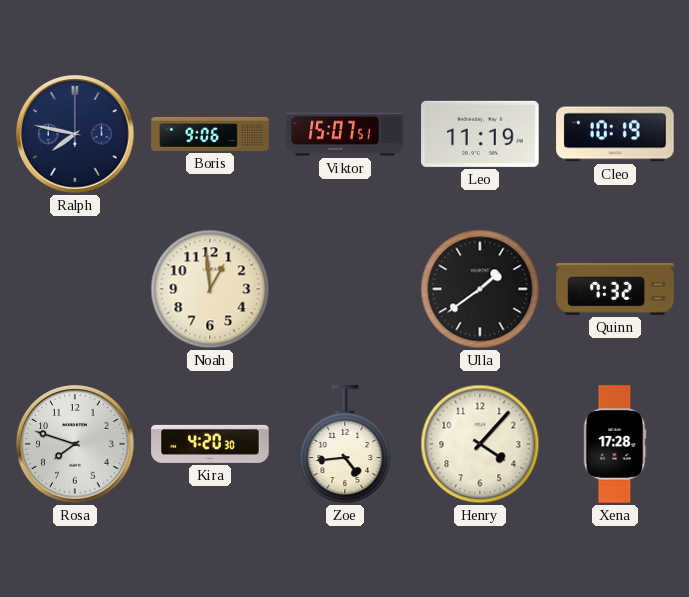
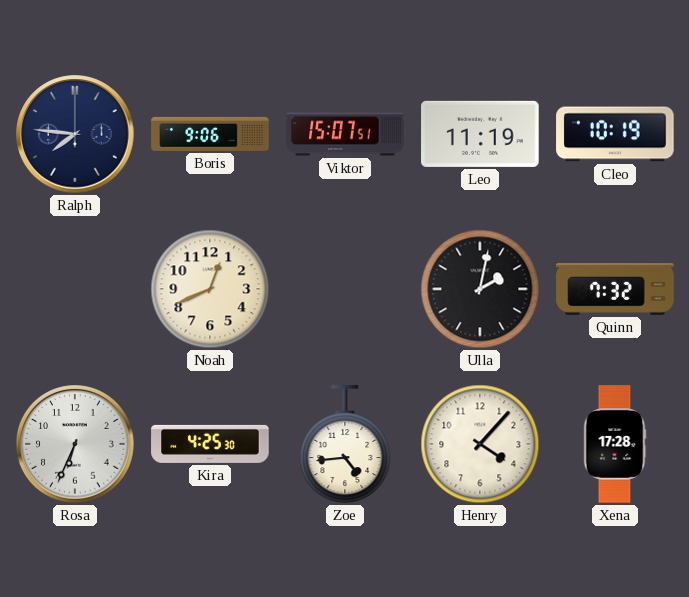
Ralph: 7:47 -> 7:46 (75, 134)
Noah: 12:59 -> 12:41 (210, 289)
Ulla: 1:39 -> 2:02 (480, 289)
Rosa: 7:48 -> 6:34 (75, 444)
Kira: 4:20 -> 4:25 (210, 444)
